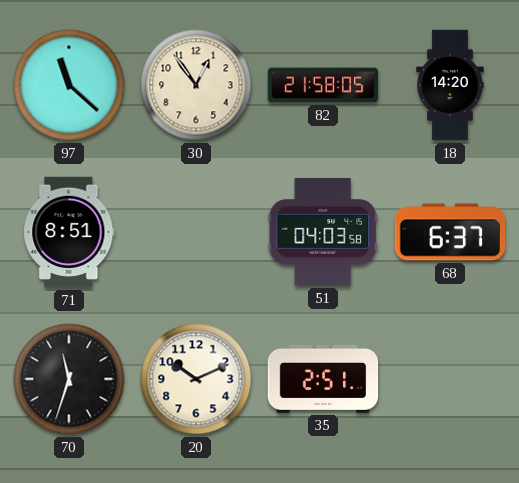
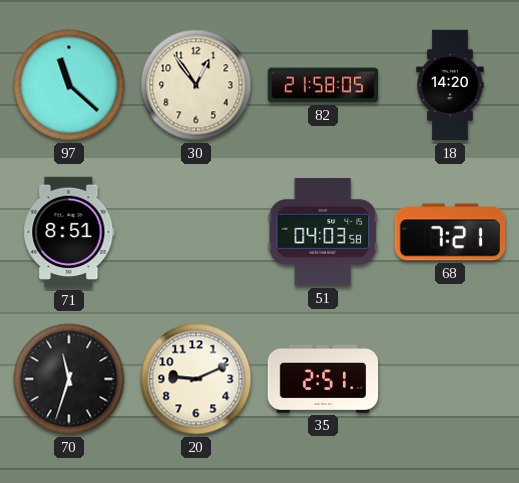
68: 6:37 -> 7:21 (450, 232)
20: 10:11 -> 9:11 (196, 379)
